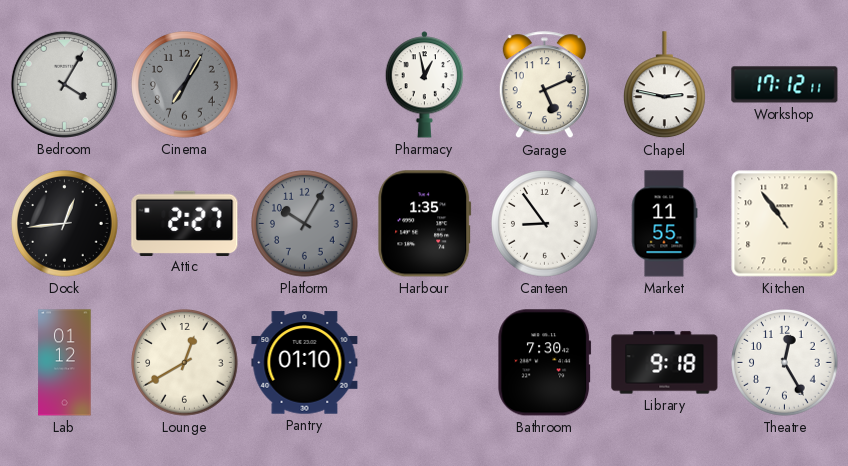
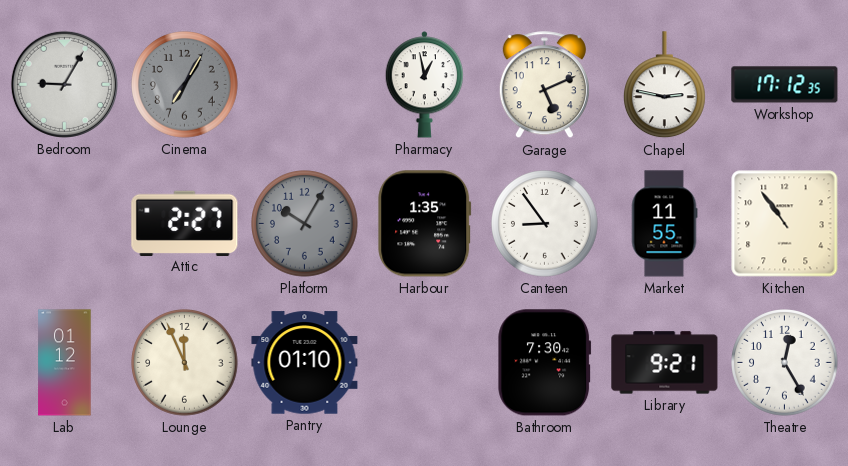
Bedroom: 4:05 -> 9:05 (64, 84)
Workshop: 17:12:11 -> 17:12:35 (785, 85)
Dock: 12:44 -> none (65, 224)
Lounge: 12:40 -> 11:56 (185, 363)
Library: 9:18 -> 9:21 (665, 363)
